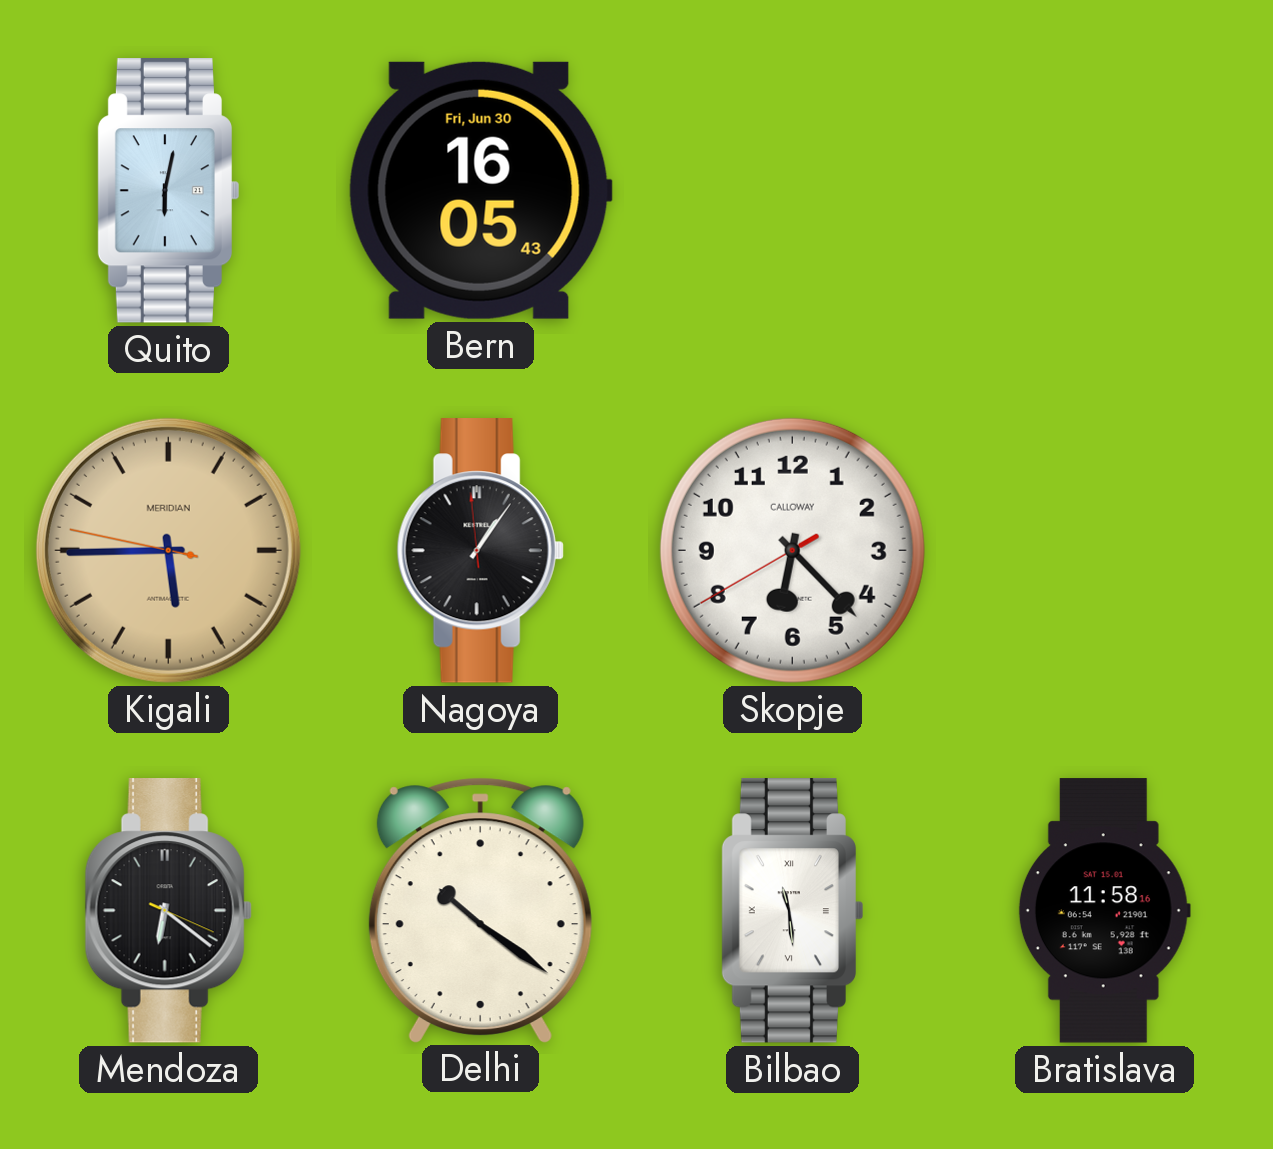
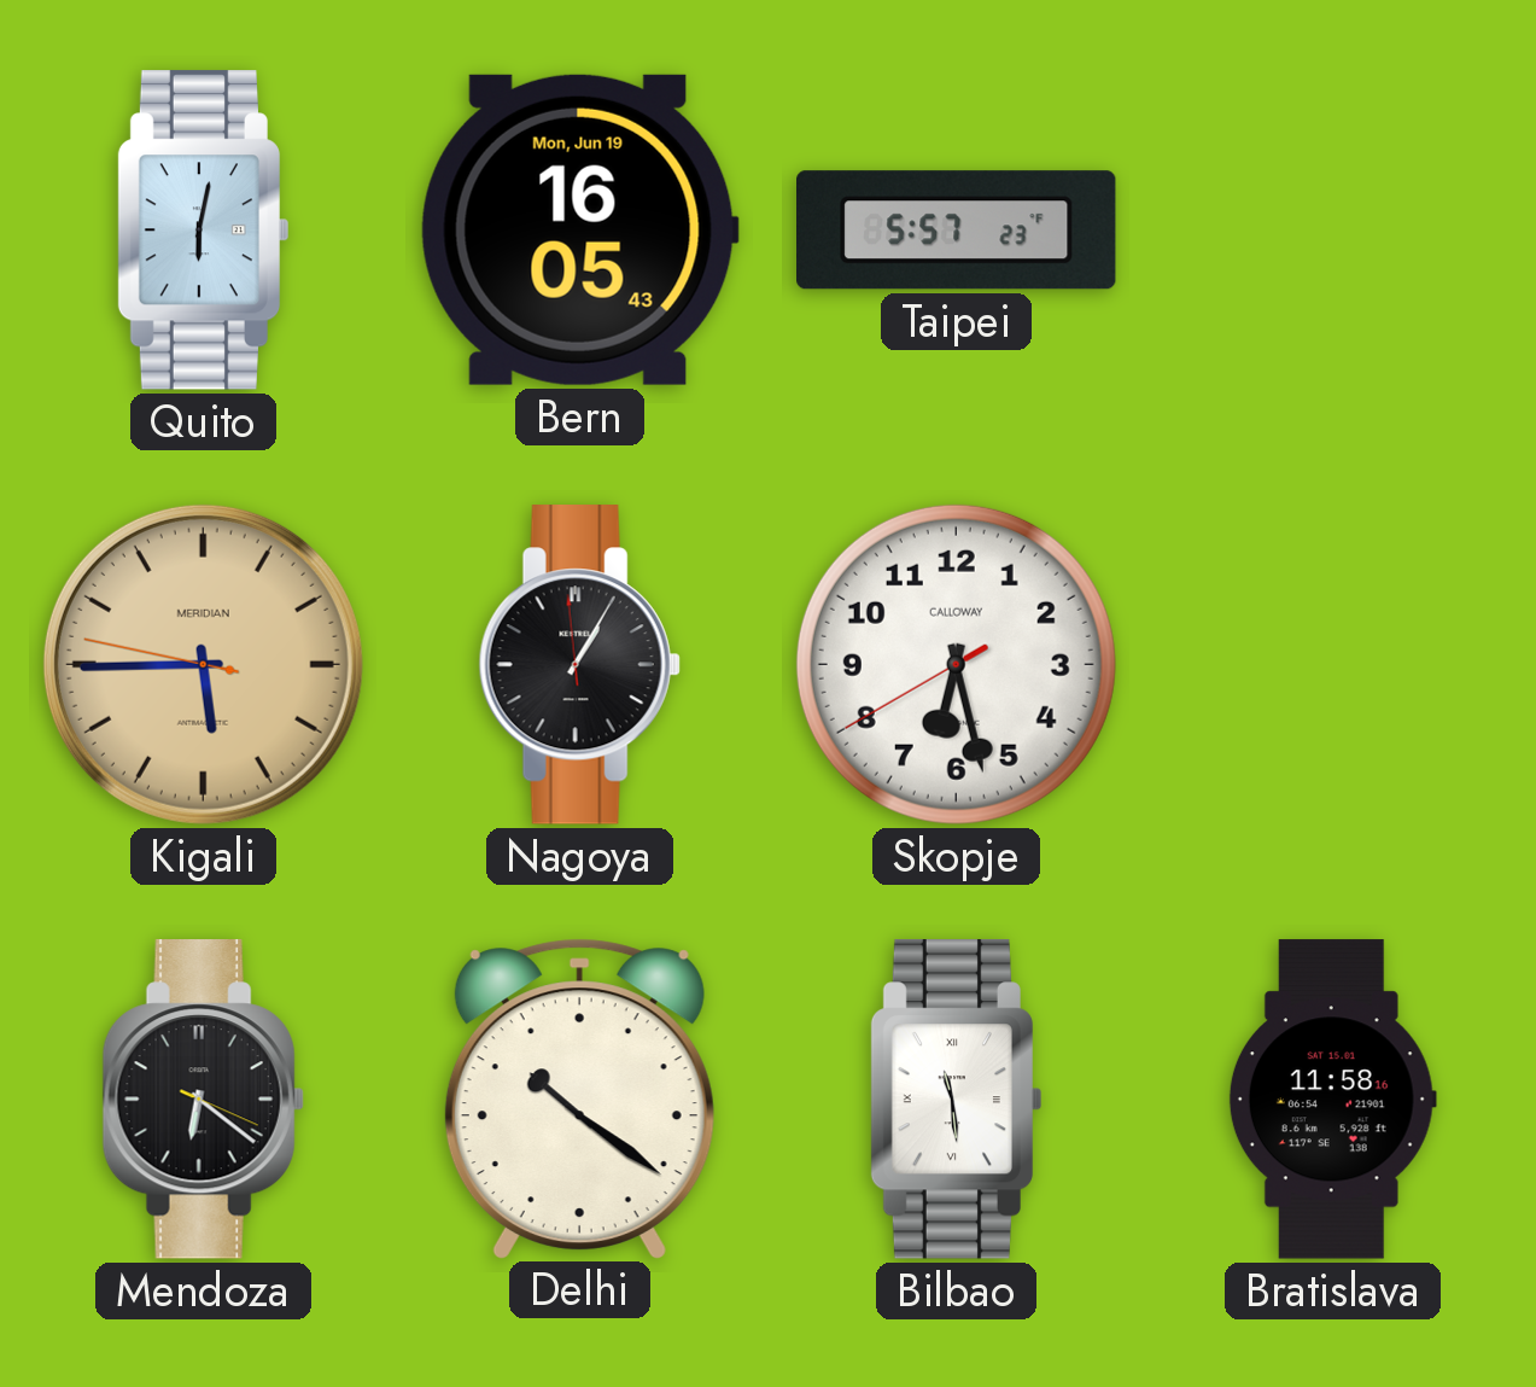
Bern date: Fri, Jun 30 -> Mon, Jun 19 (579, 229)
Taipei: none -> 5:57 (957, 231)
Nagoya: 1:05 -> 1:04 (579, 665)
Skopje: 6:22 -> 6:27 (956, 664)
